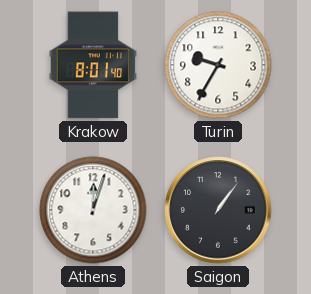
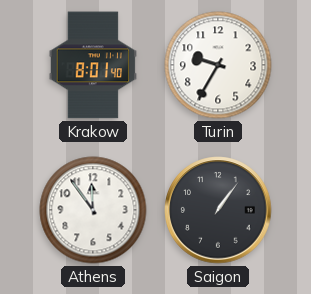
Athens: 12:03 -> 11:54 (93, 210)
